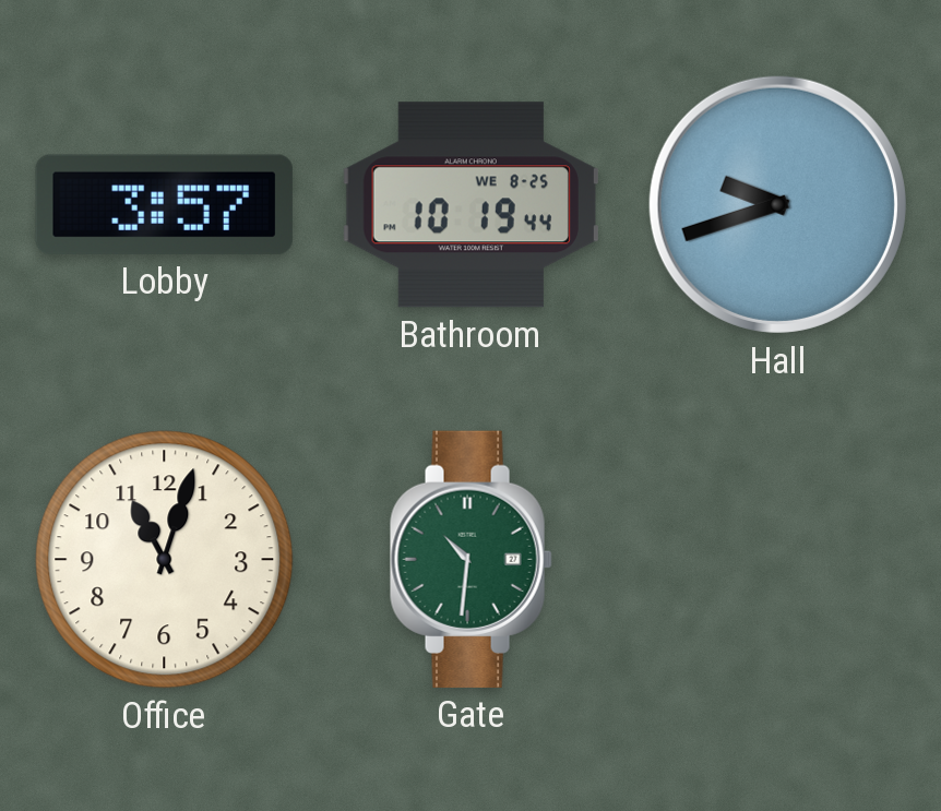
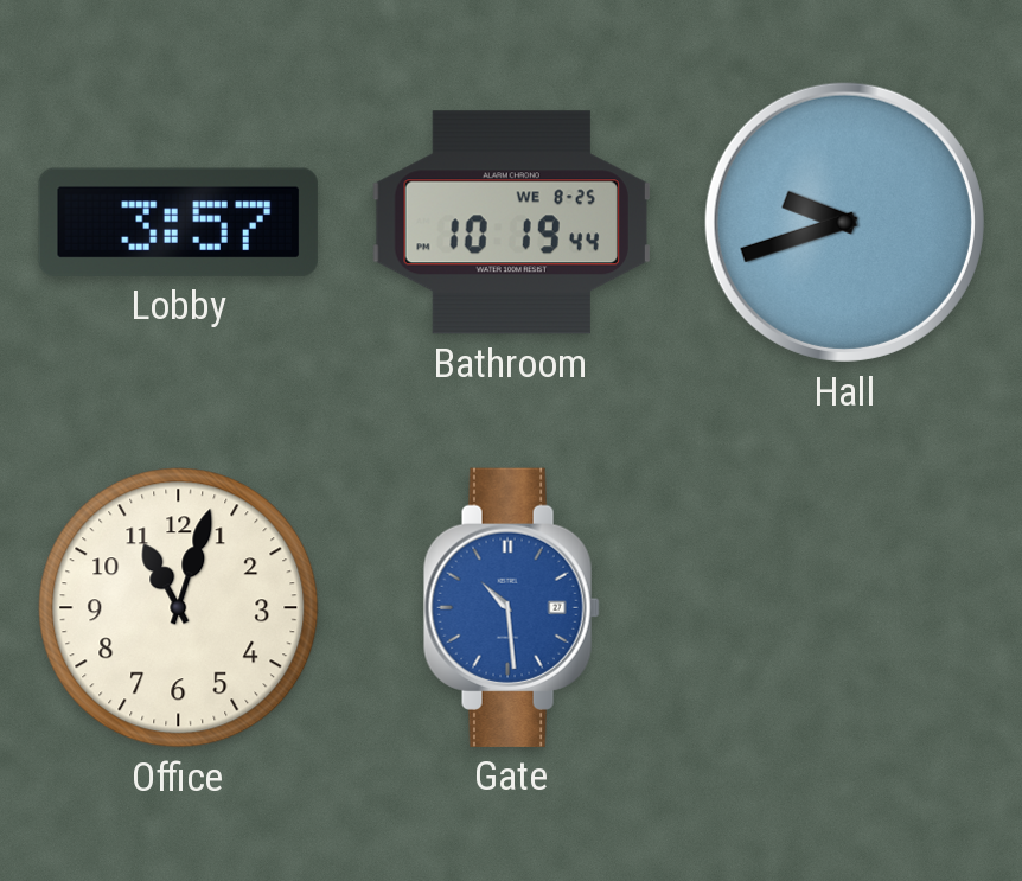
Gate: 10:31 -> 10:29 (511, 607)
Gate dial: green -> blue (511, 607)
